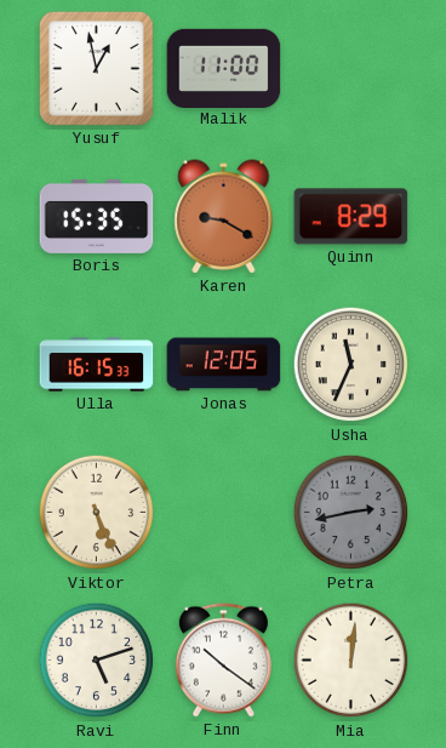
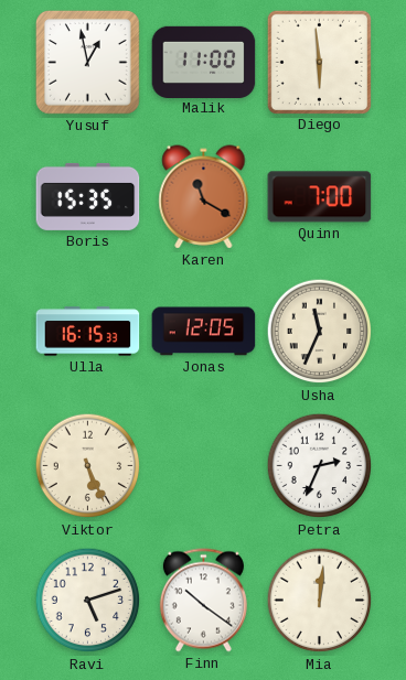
Diego: none -> 5:59 (319, 62)
Karen: 9:20 -> 11:20 (204, 197)
Quinn: 8:29 -> 7:00 (320, 197)
Petra: 2:43 -> 2:34 (320, 466)
Petra dial: grey -> white (320, 466)
